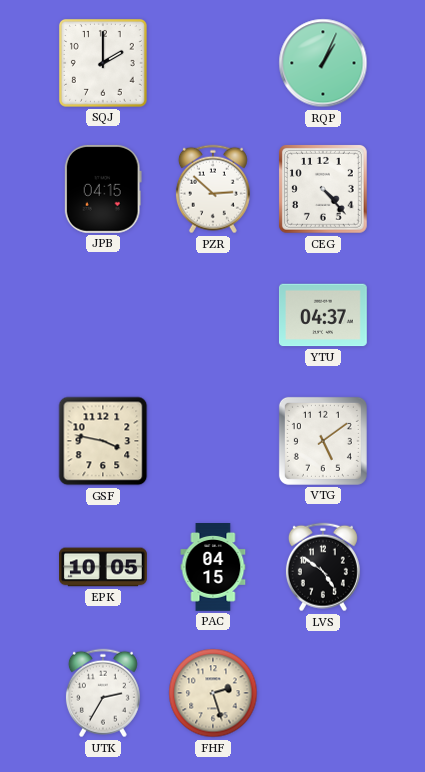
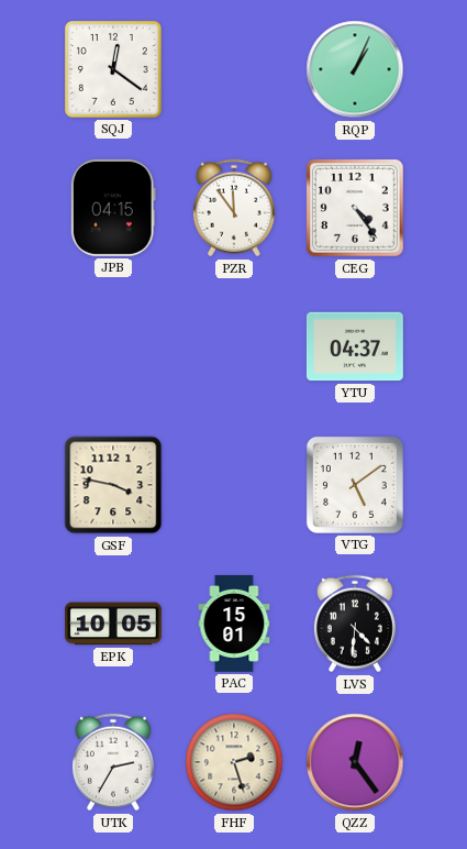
SQJ: 2:00 -> 12:21 (113, 69)
PZR: 2:52 -> 11:54 (234, 208)
CEG: 4:23 -> 4:24 (355, 208)
PAC: 04:15 -> 15:01 (234, 625)
LVS: 4:51 -> 4:31 (355, 624)
QZZ: none -> 12:24 (355, 762)
